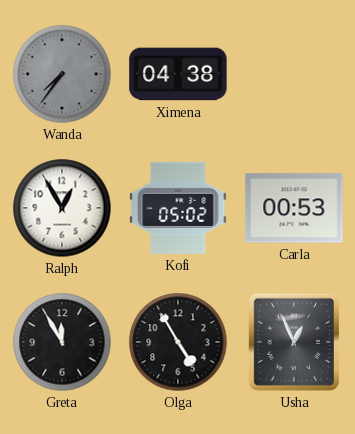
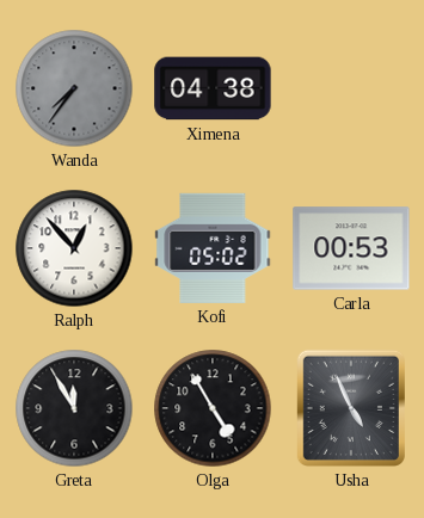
Ralph: 12:55 -> 12:53 (74, 248)
Usha: 12:56 -> 4:56 (351, 408)
